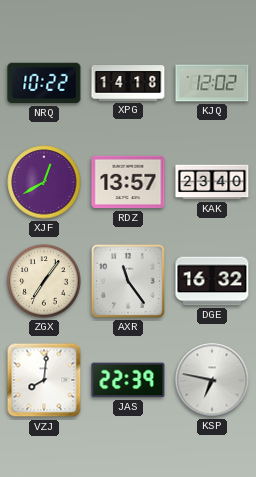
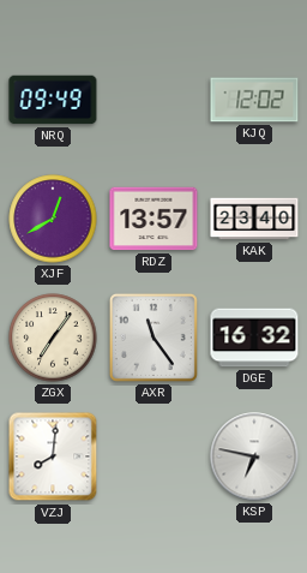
NRQ: 10:22 -> 09:49 (53, 100)
XPG: 14:18 -> none (128, 83)
JAS: 22:39 -> none (128, 380)
